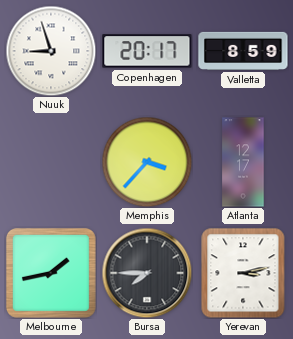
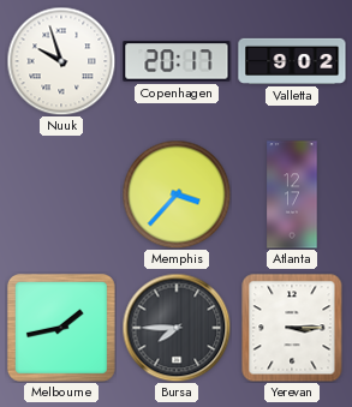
Nuuk: 8:57 -> 9:57 (61, 61)
Valletta: 8:59 -> 9:02 (292, 61)
Yerevan: 3:13 -> 3:15 (292, 328)
